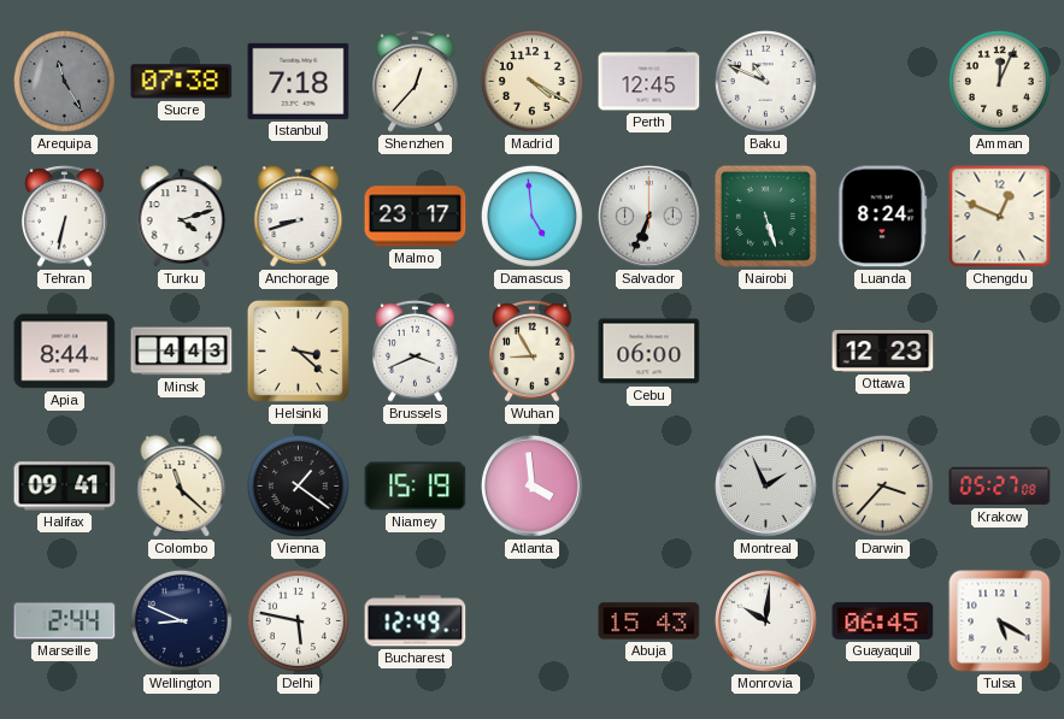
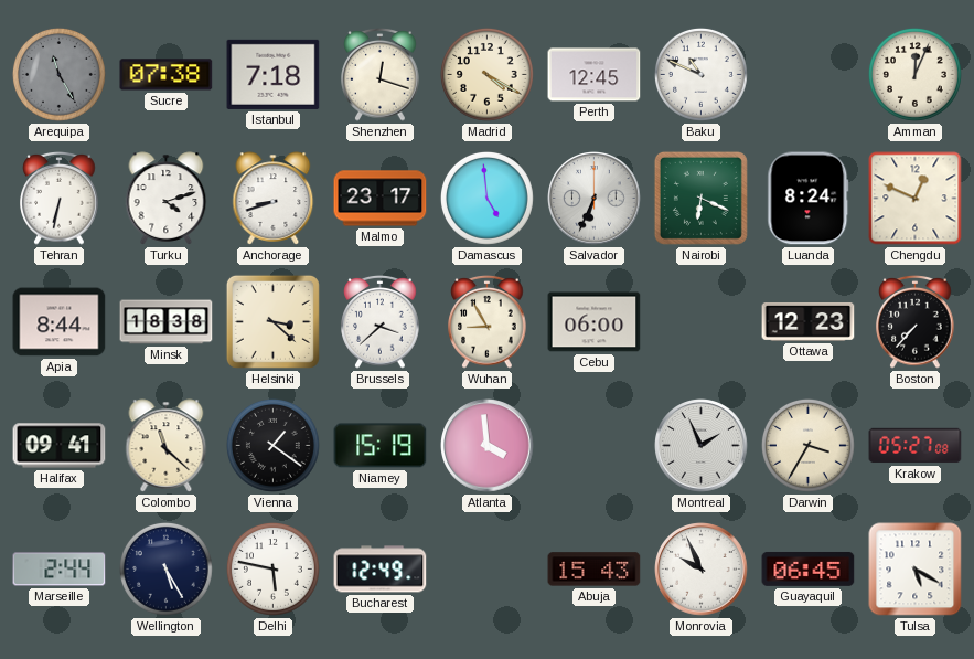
Shenzhen: 12:37 -> 12:18 (381, 75)
Nairobi: 5:27 -> 6:19 (700, 198)
Minsk: 4:43 -> 18:38 (167, 322)
Brussels: 3:41 -> 3:38 (381, 322)
Boston: none -> 7:37 (916, 322)
Darwin: 3:37 -> 3:35 (807, 445)
Wellington: 8:49 -> 5:25 (165, 568)
Monrovia: 10:01 -> 9:56 (702, 570)
